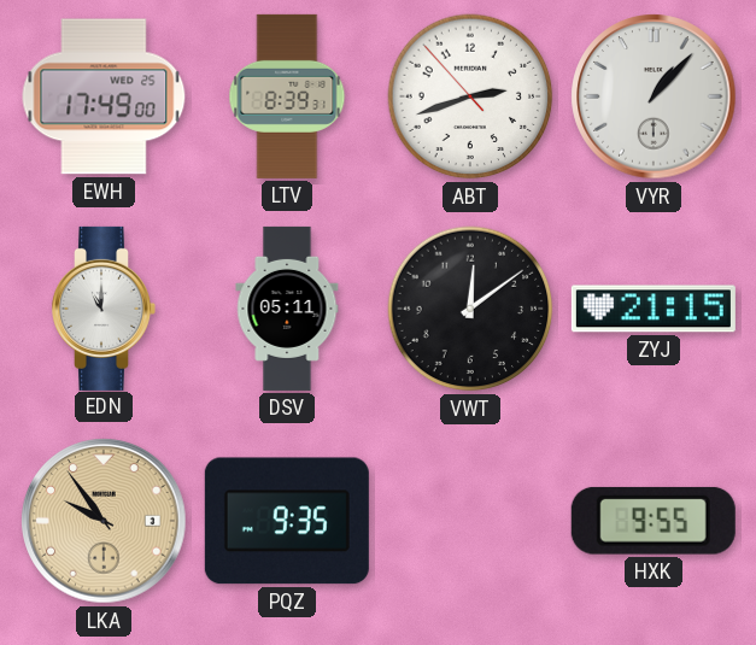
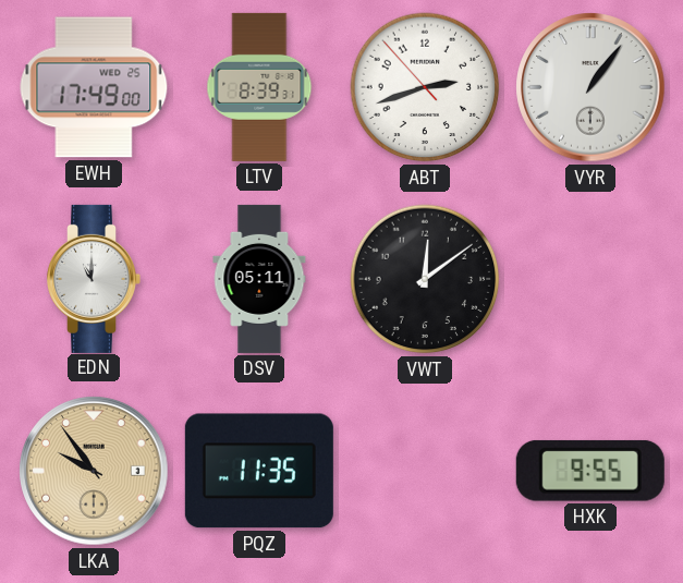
VYR: 1:07 -> 1:06 (590, 87)
ZYJ: 21:15 -> none (654, 309)
PQZ: 9:35 -> 11:35 (259, 471)
